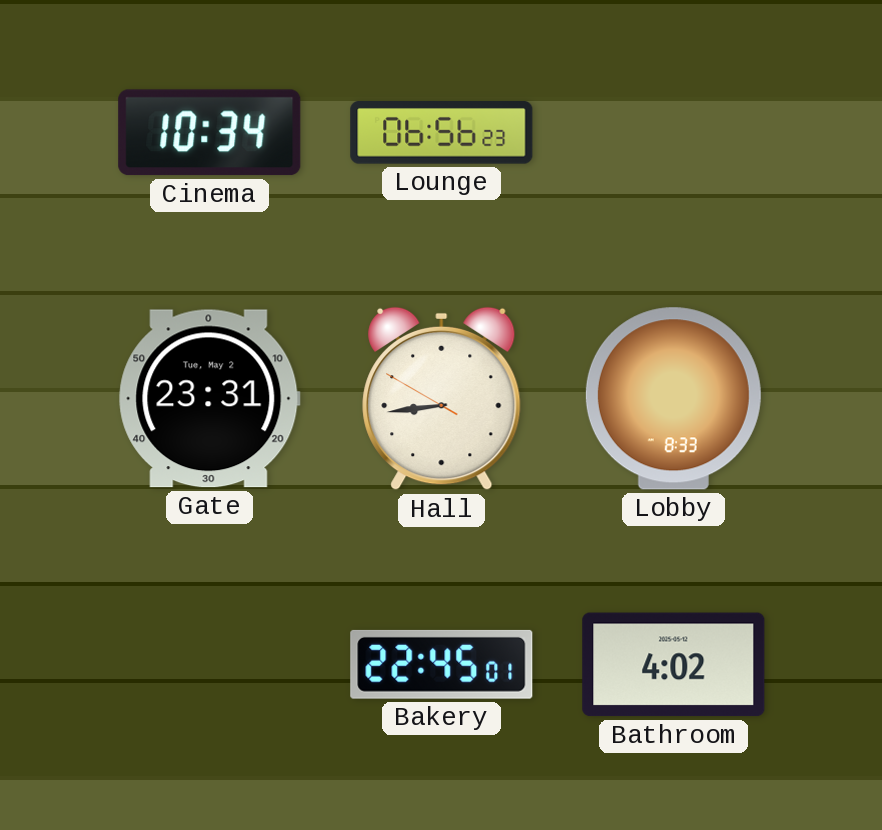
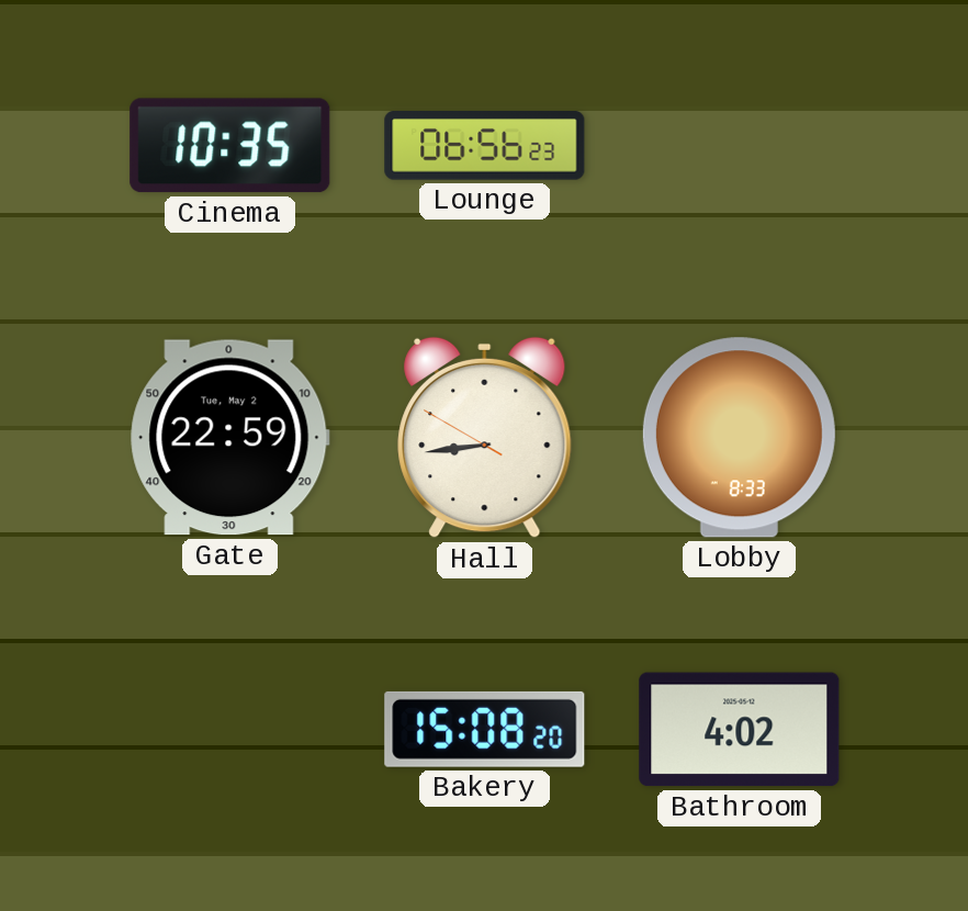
Cinema: 10:34 -> 10:35 (230, 146)
Gate: 23:31 -> 22:59 (230, 438)
Bakery: 22:45 -> 15:08 (485, 729)
